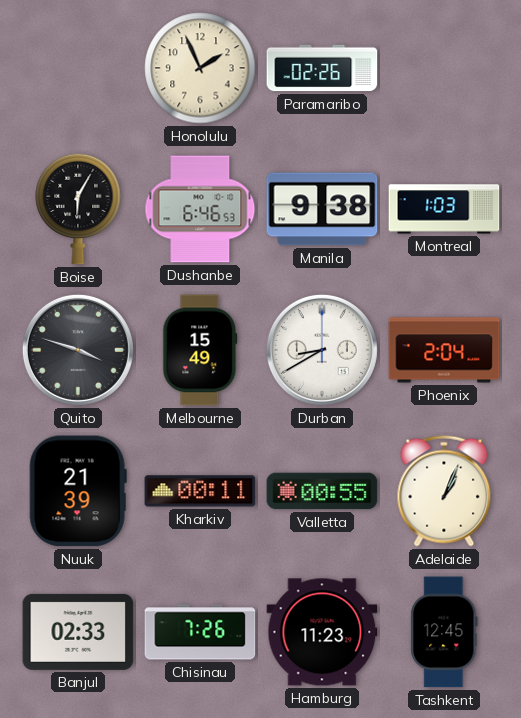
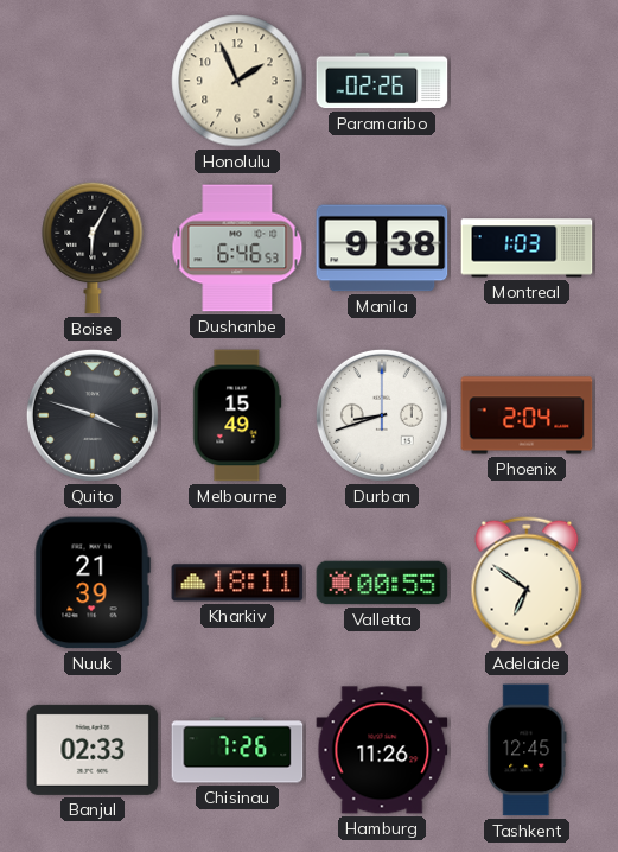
Durban: 8:40 -> 8:42 (382, 415)
Kharkiv: 00:11 -> 18:11 (237, 583)
Adelaide: 1:04 -> 6:51 (527, 583)
Hamburg: 11:23 -> 11:26 (382, 750)
